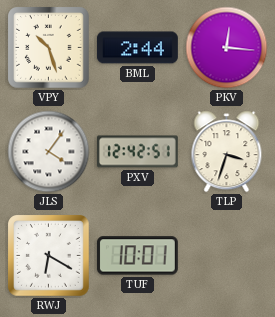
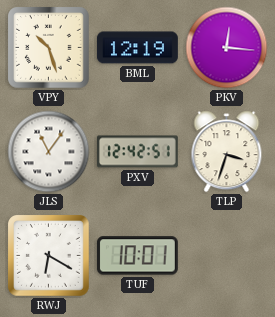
BML: 2:44 -> 12:19 (137, 48)
JLS: 4:06 -> 11:06 (49, 152)
